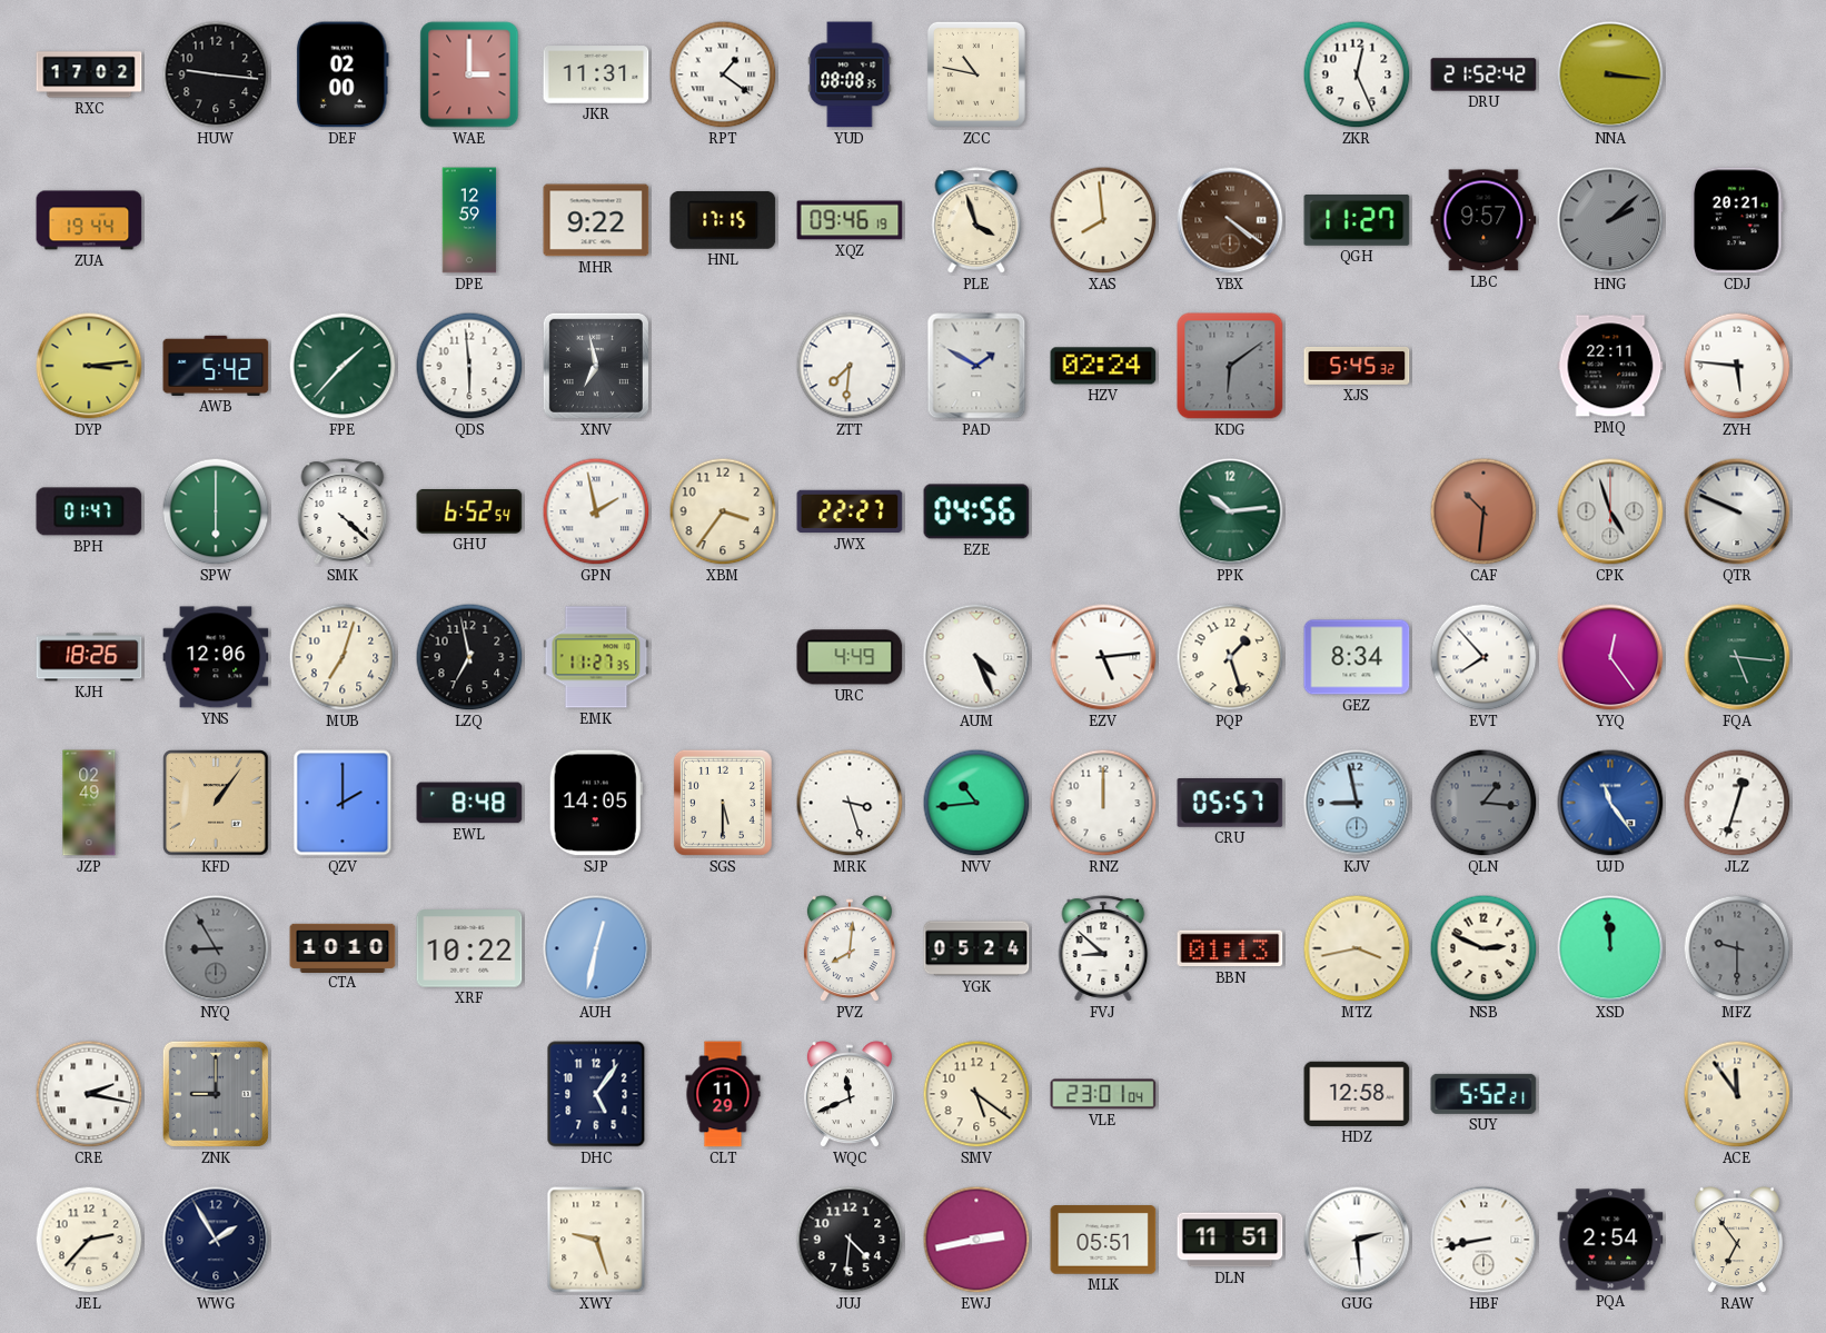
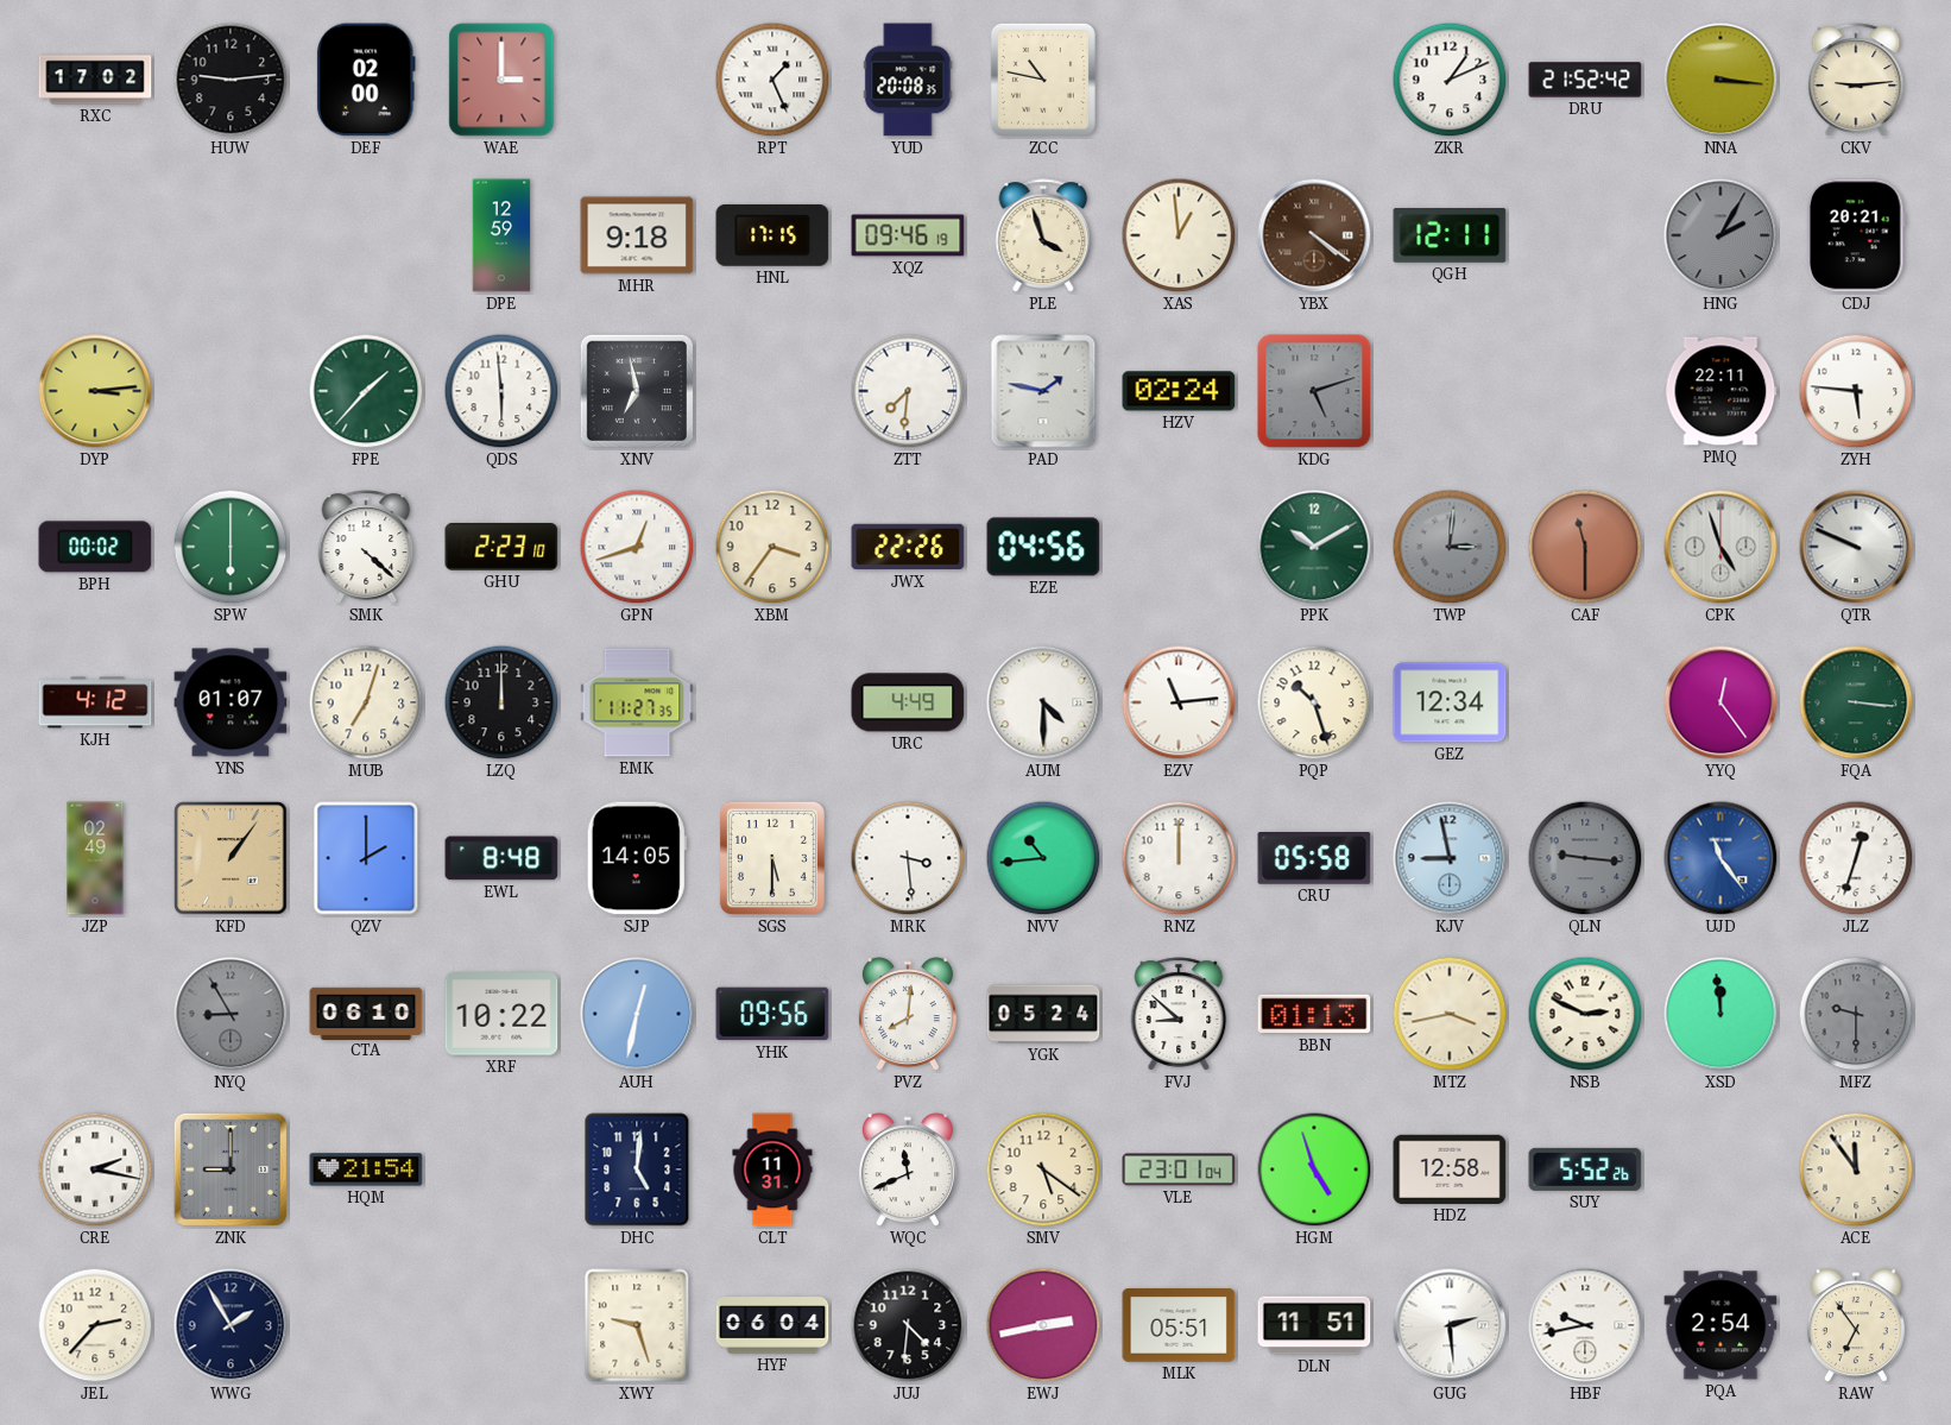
HUW: 9:16 -> 9:14 (231, 80)
JKR: 11:31 -> none (596, 74)
RPT: 1:21 -> 1:26 (772, 80)
YUD: 08:08 -> 20:08 (908, 80)
ZKR: 12:26 -> 1:11 (1450, 80)
CKV: none -> 9:14 (1856, 80)
ZUA: 19:44 -> none (89, 220)
MHR: 9:22 -> 9:18 (637, 235)
XAS: 7:59 -> 12:59 (1179, 235)
QGH: 11:27 -> 12:11 (1450, 237)
LBC: 9:57 -> none (1483, 220)
HNG: 2:08 -> 2:05 (1720, 235)
AWB: 5:42 -> none (216, 366)
PAD: 1:50 -> 1:47 (1043, 391)
KDG: 6:09 -> 5:12 (1314, 391)
XJS: 5:45 -> none (1357, 366)
BPH: 01:47 -> 00:02 (95, 547)
GHU: 6:52 -> 2:23 (501, 547)
GPN: 1:58 -> 12:42 (637, 547)
JWX: 22:27 -> 22:26 (908, 547)
PPK: 10:14 -> 10:10 (1314, 547)
TWP: none -> 3:01 (1450, 547)
CAF: 10:31 -> 11:30 (1585, 547)
KJH: 18:26 -> 4:12 (95, 702)
YNS: 12:06 -> 01:07 (231, 702)
LZQ: 6:58 -> 12:00 (501, 702)
AUM: 4:26 -> 4:30 (1043, 702)
EZV: 5:14 -> 11:14 (1179, 702)
PQP: 1:27 -> 10:27 (1314, 702)
GEZ: 8:34 -> 12:34 (1450, 702)
EVT: 7:53 -> none (1483, 657)
FQA: 5:16 -> 3:16 (1856, 702)
MRK: 3:27 -> 3:29 (908, 858)
CRU: 05:57 -> 05:58 (1314, 859)
QLN: 1:16 -> 9:16 (1585, 858)
CTA: 10:10 -> 06:10 (366, 1013)
YHK: none -> 09:56 (772, 1014)
HQM: none -> 21:54 (366, 1169)
DHC: 5:06 -> 5:01 (637, 1169)
CLT: 11:29 -> 11:31 (772, 1169)
HGM: none -> 4:57 (1314, 1169)
SUY: 5:52:21 -> 5:52:26 (1585, 1169)
HYF: none -> 06:04 (772, 1325)
HBF: 8:43 -> 9:43 (1585, 1325)
